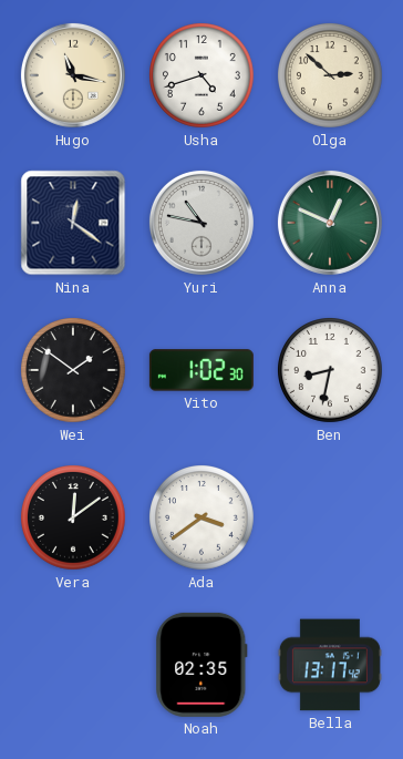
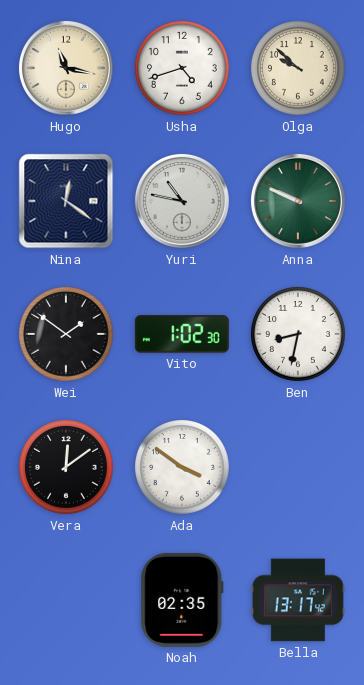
Olga: 2:52 -> 9:52 (299, 69)
Anna: 12:49 -> 9:49 (298, 201)
Ada: 3:39 -> 3:51 (183, 468)
